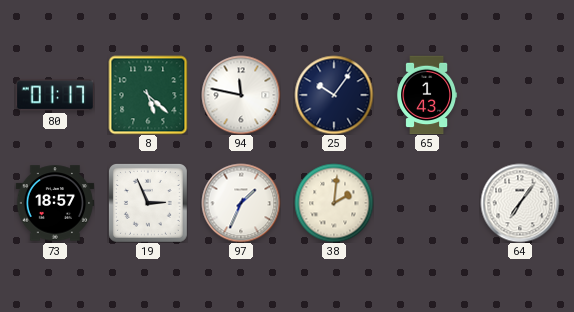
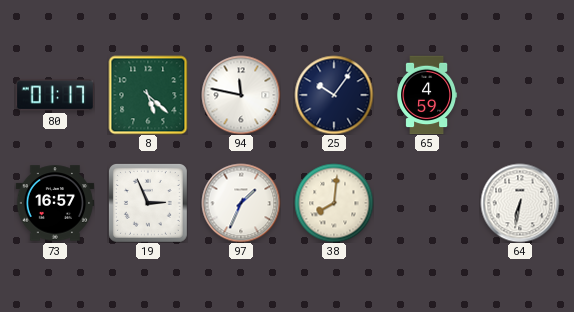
65: 1:43 -> 4:59 (427, 95)
73: 18:57 -> 16:57 (55, 203)
38: 2:01 -> 8:01 (334, 203)
64: 7:06 -> 6:32 (520, 203)
